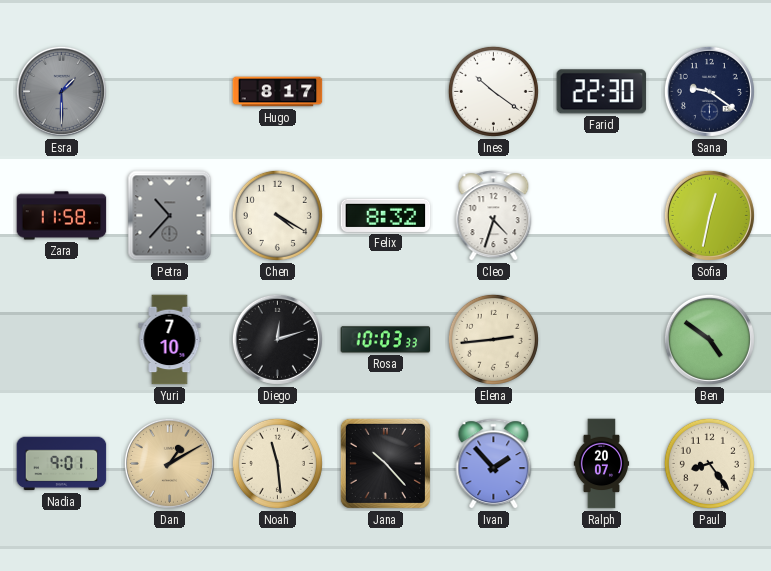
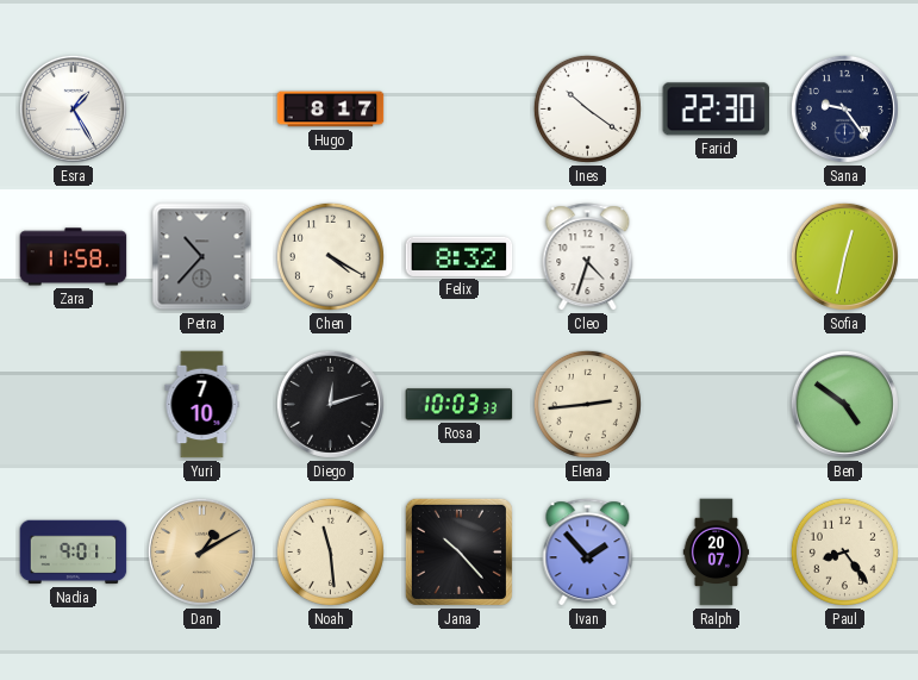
Esra: 1:30 -> 1:25 (73, 108)
Esra dial: grey -> white (73, 108)
Sana: 9:21 -> 9:24 (844, 108)
